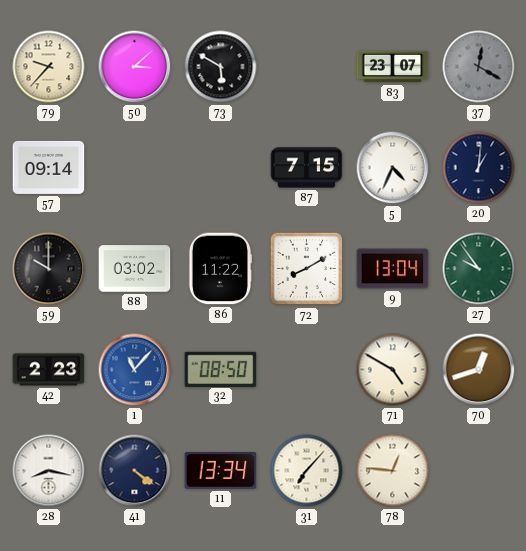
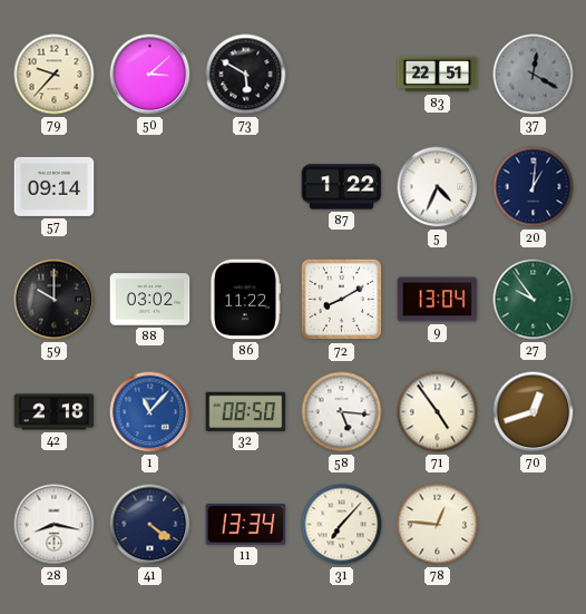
83: 23:07 -> 22:51 (438, 75)
87: 7:15 -> 1:22 (342, 187)
42: 2:23 -> 2:18 (55, 412)
58: none -> 5:16 (342, 412)
71: 4:50 -> 4:54 (438, 412)
